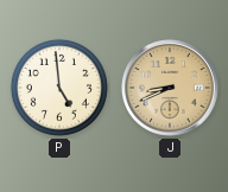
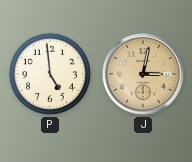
J: 8:41 -> 3:02 (144, 75)
